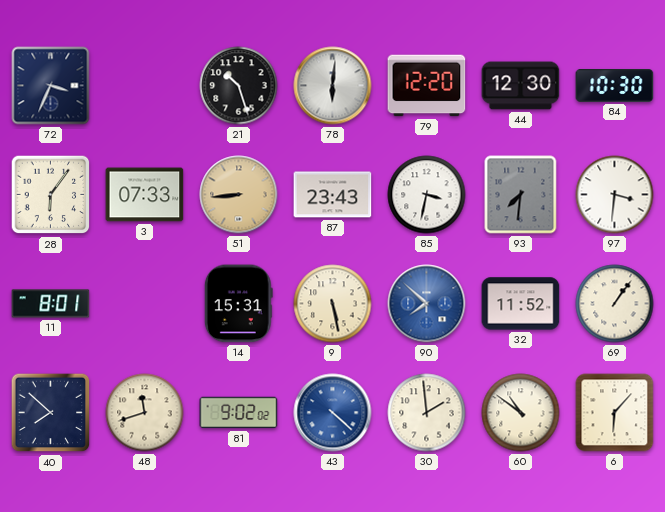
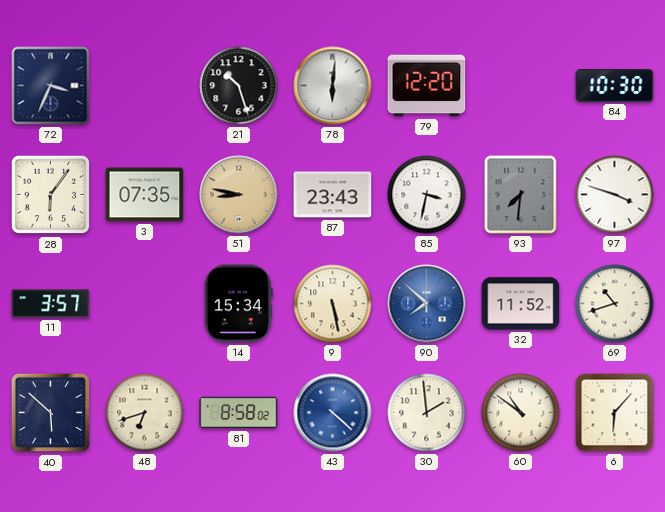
44: 12:30 -> none (521, 86)
3: 07:33 -> 07:35 (145, 195)
51: 8:44 -> 8:47 (239, 195)
97: 3:31 -> 3:48 (615, 195)
11: 8:01 -> 3:57 (51, 304)
14: 15:31 -> 15:34 (238, 304)
69: 1:06 -> 10:42 (615, 304)
40: 7:52 -> 5:52 (51, 413)
48: 11:42 -> 6:42 (145, 413)
81: 9:02 -> 8:58 (239, 413)
